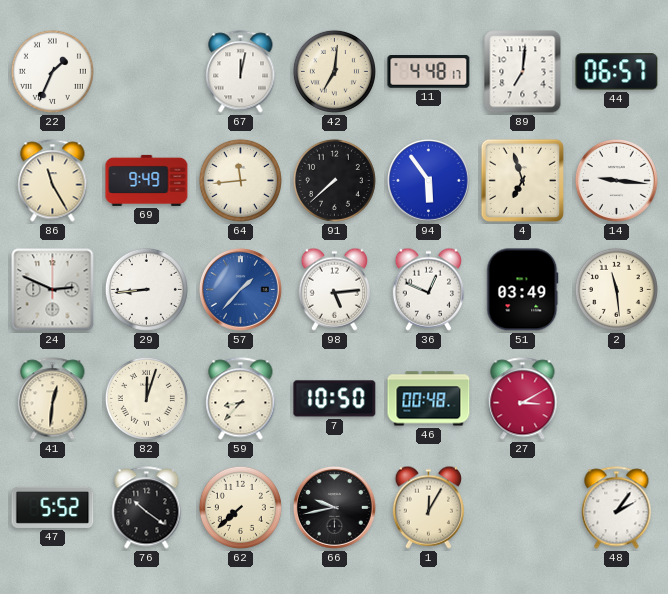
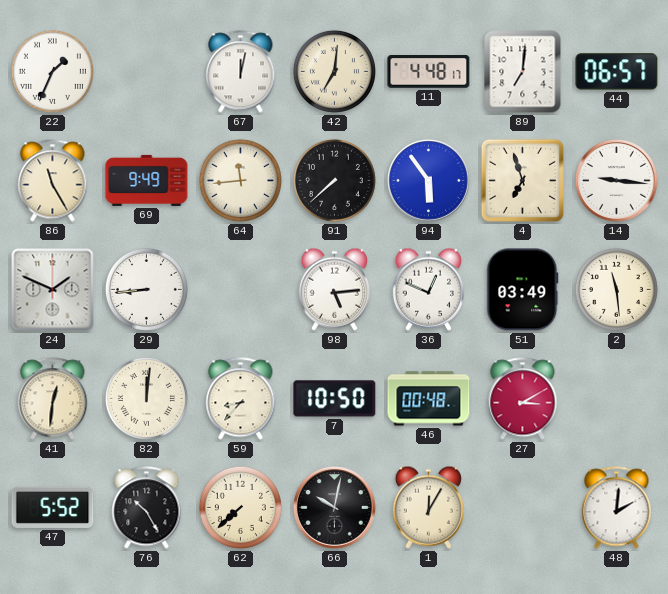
24: 2:49 -> 1:49 (53, 290)
57: 1:37 -> none (241, 290)
82: 12:03 -> 12:01 (146, 398)
76: 10:21 -> 10:25 (147, 508)
66: 9:43 -> 10:02 (335, 508)
48: 2:06 -> 2:01 (617, 508)
